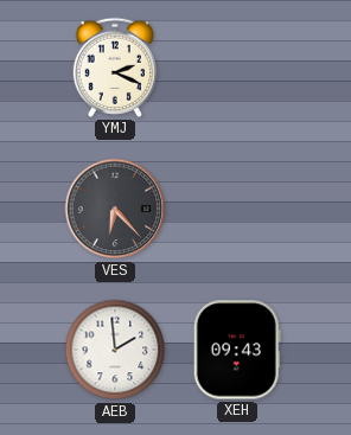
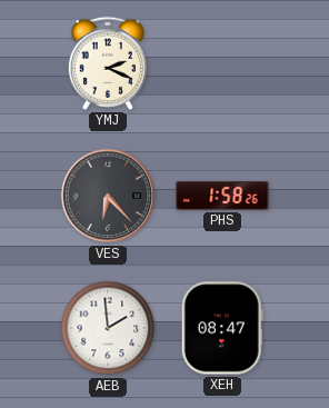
PHS: none -> 1:58 (222, 196)
XEH: 09:43 -> 08:47 (222, 328)
